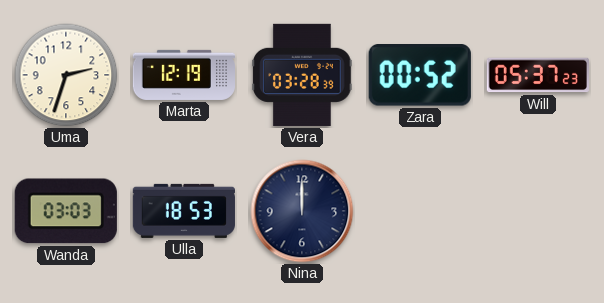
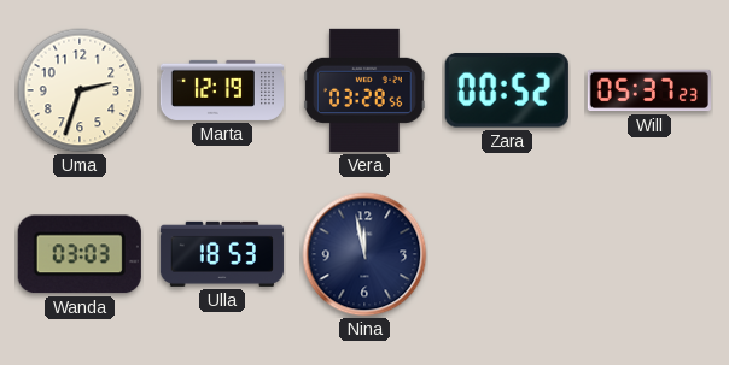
Vera: 03:28:39 -> 03:28:56 (364, 90)
Nina: 12:00 -> 11:58 (364, 254)
